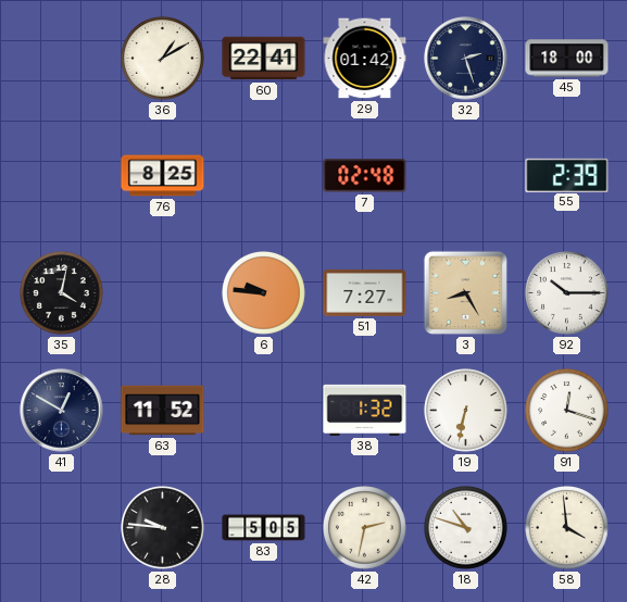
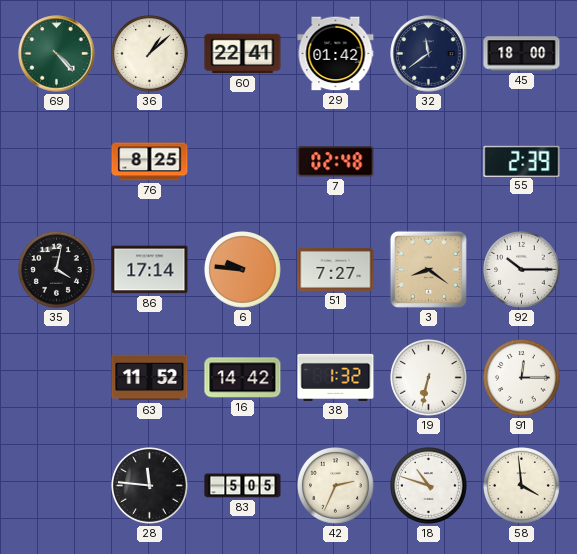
69: none -> 4:23 (57, 54)
36: 1:10 -> 1:08 (150, 54)
32: 2:27 -> 11:39 (429, 54)
86: none -> 17:14 (150, 270)
3: 8:25 -> 8:21 (428, 269)
41: 12:50 -> none (62, 411)
16: none -> 14:42 (243, 378)
91: 12:18 -> 12:15 (522, 378)
28: 9:46 -> 11:46 (150, 486)
42: 2:32 -> 2:34 (336, 486)
